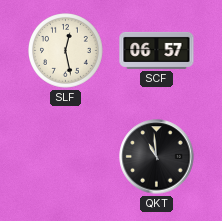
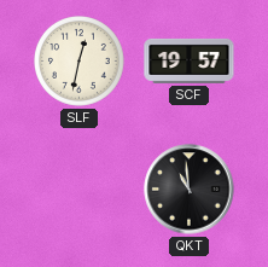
SLF: 12:28 -> 12:32 (80, 62)
SCF: 06:57 -> 19:57 (190, 60)
